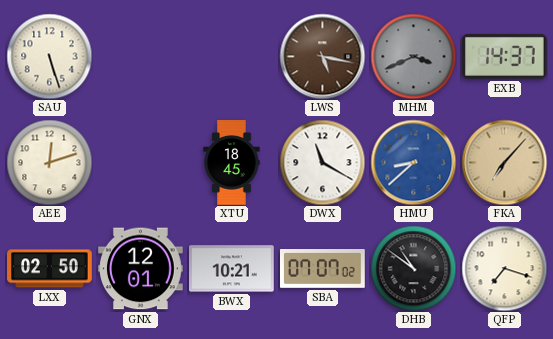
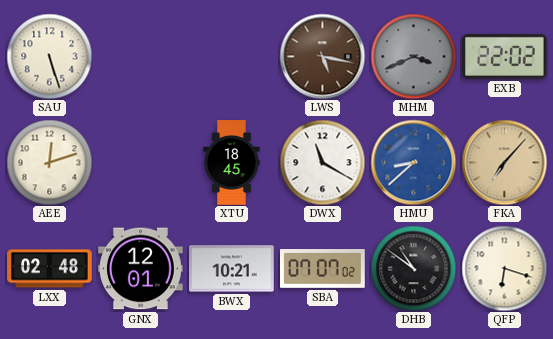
EXB: 14:37 -> 22:02 (505, 56)
LXX: 02:50 -> 02:48 (50, 269)
QFP: 7:18 -> 6:18 (504, 268)
